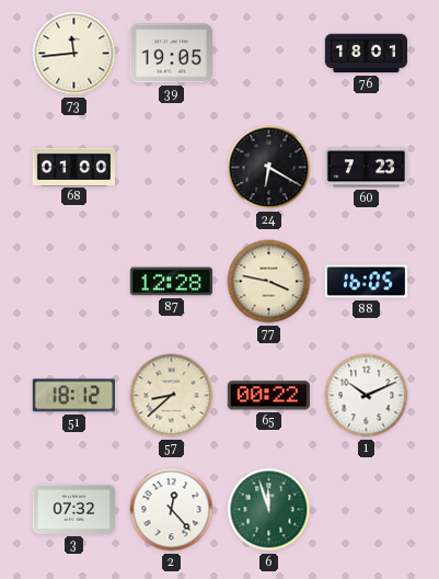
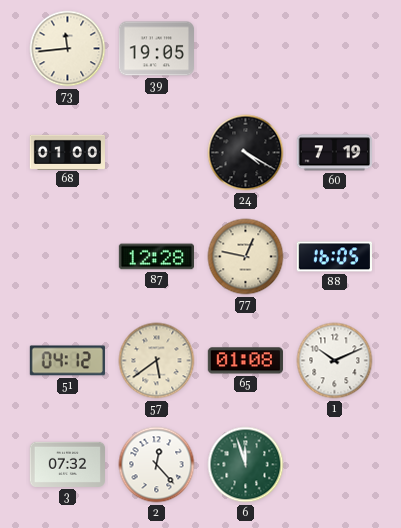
76: 18:01 -> none (366, 54)
24: 6:20 -> 4:20 (246, 153)
60: 7:23 -> 7:19 (334, 153)
77: 3:47 -> 12:47 (246, 257)
51: 18:12 -> 04:12 (67, 361)
57: 8:38 -> 5:39 (157, 361)
65: 00:22 -> 01:08 (245, 361)
